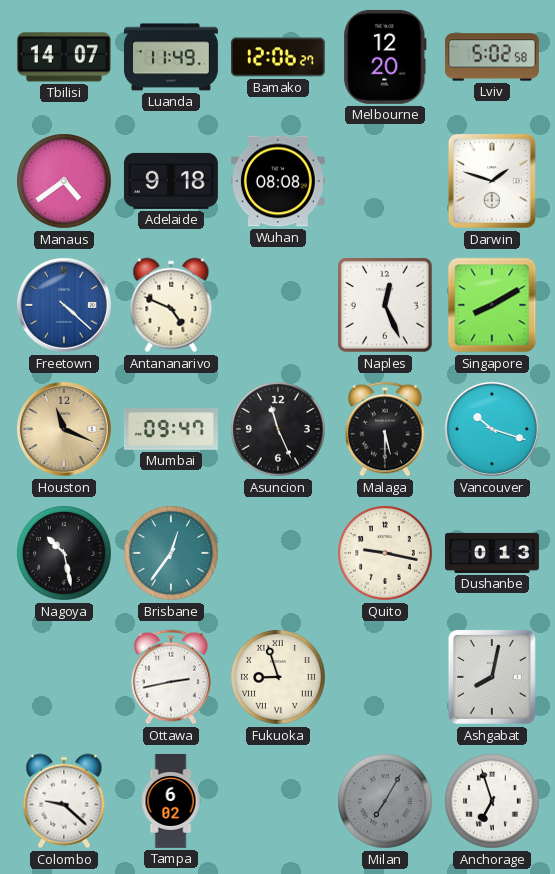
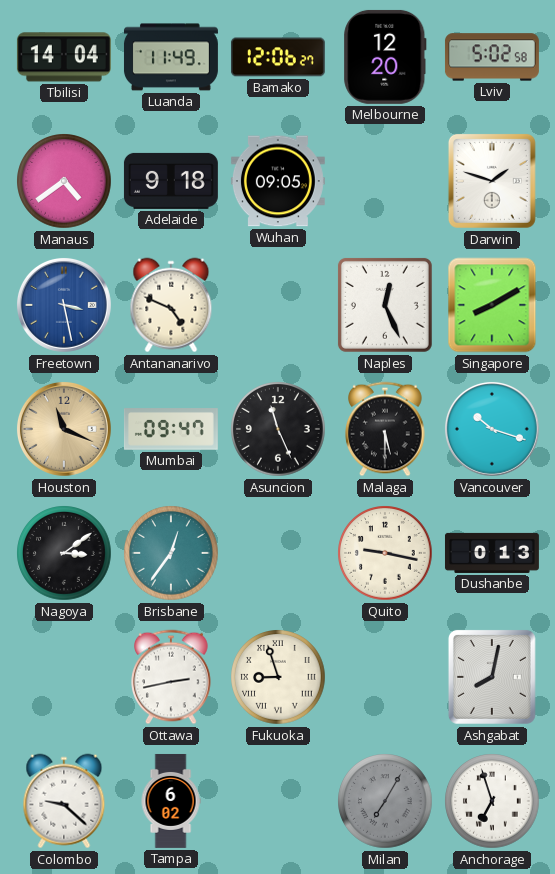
Tbilisi: 14:07 -> 14:04 (64, 57)
Wuhan: 08:08 -> 09:05 (278, 181)
Freetown: 4:22 -> 3:28 (64, 305)
Nagoya: 10:28 -> 3:09 (64, 553)
